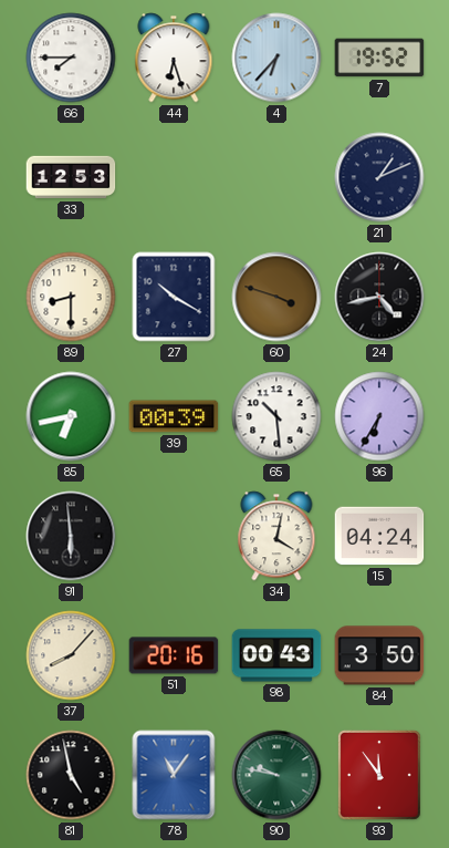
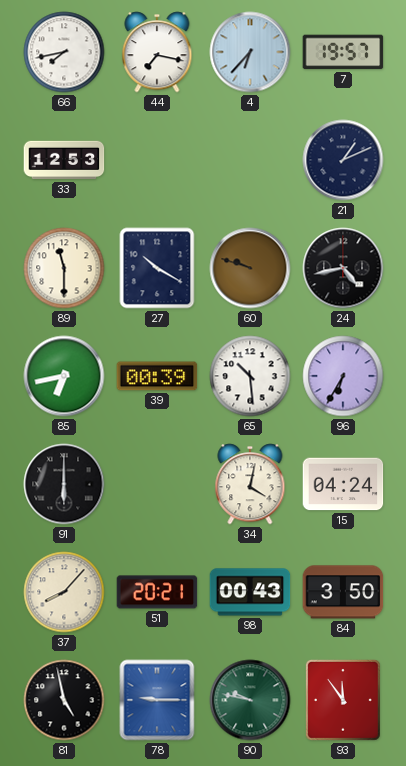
66: 7:45 -> 7:43 (64, 52)
44: 6:27 -> 7:17 (157, 52)
7: 19:52 -> 19:57 (343, 52)
89: 8:30 -> 11:30 (64, 268)
60: 3:48 -> 9:48 (250, 268)
91: 5:59 -> 6:00 (64, 484)
51: 20:16 -> 20:21 (157, 592)
78: 11:06 -> 9:15 (157, 700)
